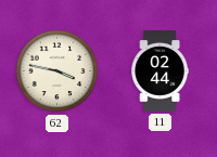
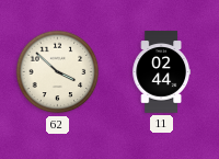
62: 3:47 -> 3:52 (58, 72)
